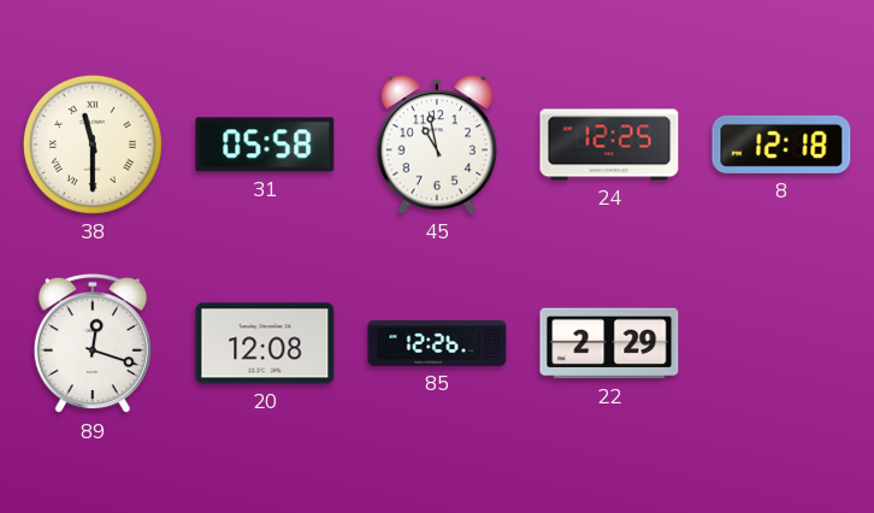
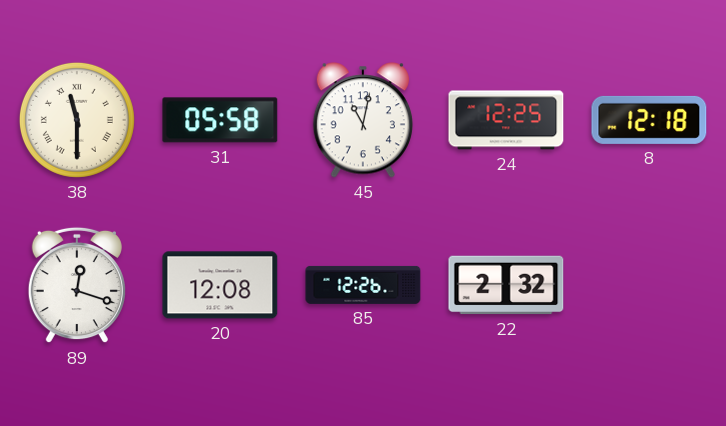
45: 10:58 -> 11:02 (363, 120)
22: 2:29 -> 2:32 (506, 285)
